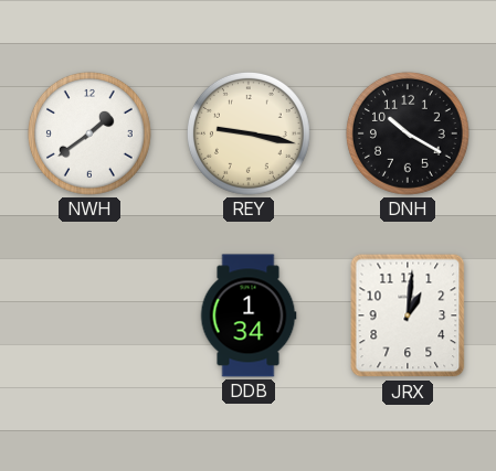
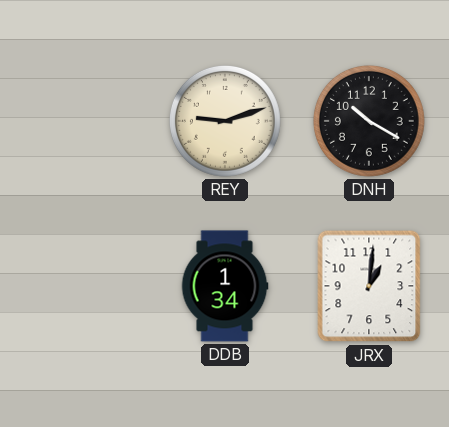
NWH: 1:39 -> none (89, 133)
REY: 9:17 -> 9:12 (225, 121)
